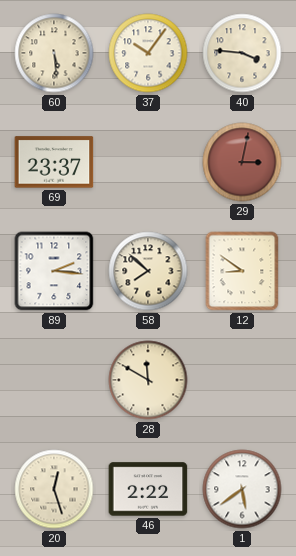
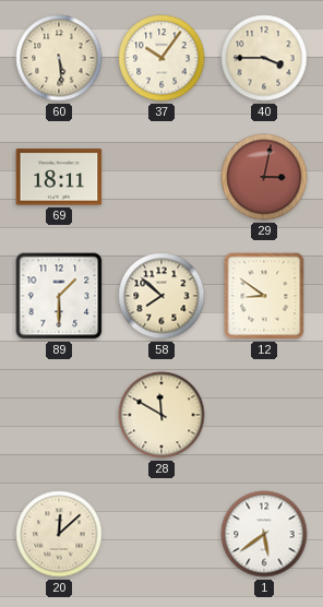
40: 3:46 -> 3:45 (264, 58)
69: 23:37 -> 18:11 (59, 177)
89: 2:16 -> 1:30 (59, 296)
20: 12:27 -> 12:08 (59, 534)
46: 2:22 -> none (148, 489)
